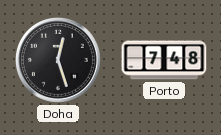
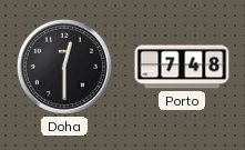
Doha: 12:27 -> 12:30 (64, 67)
